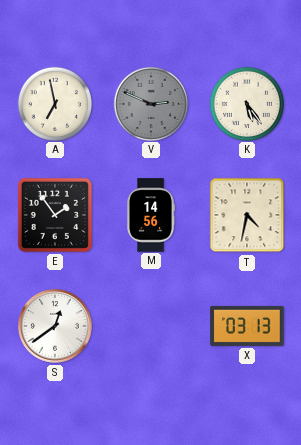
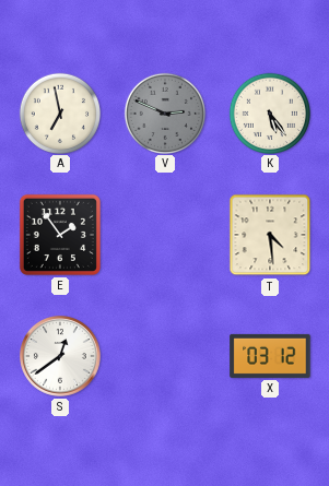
M: 14:56 -> none (151, 215)
T: 4:32 -> 4:29 (270, 235)
X: 03:13 -> 03:12 (270, 356)
